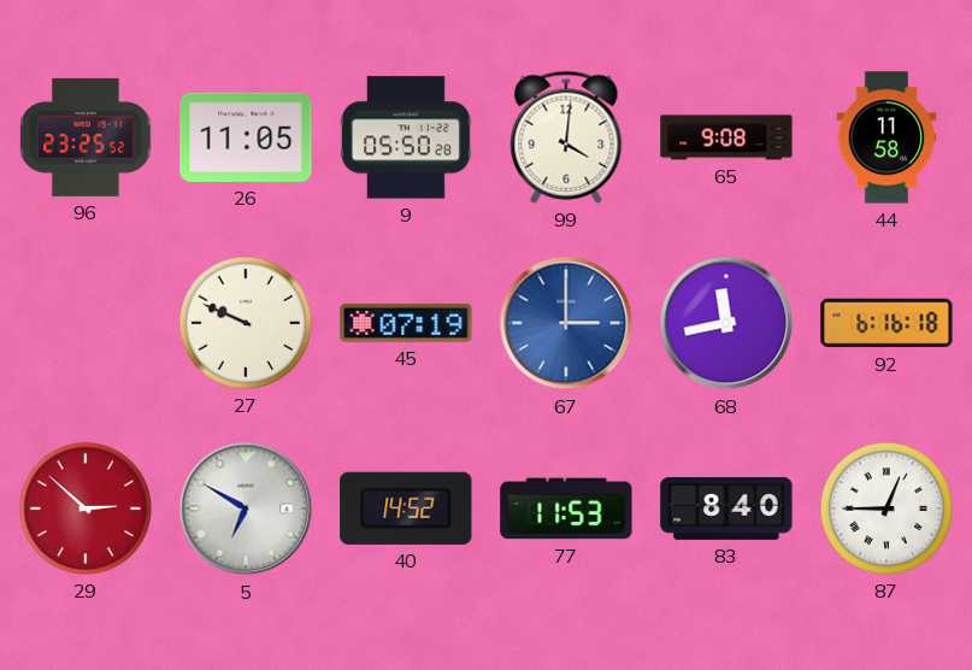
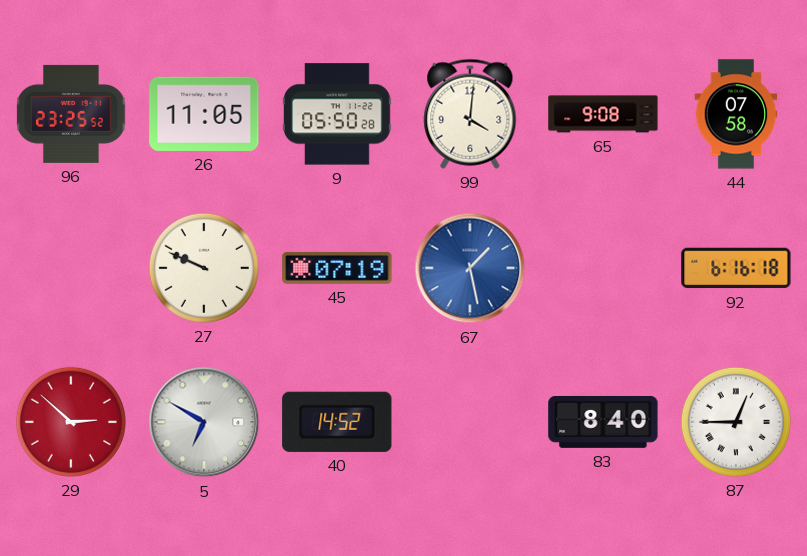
44: 11:58 -> 07:58 (736, 114)
67: 3:00 -> 1:28 (470, 268)
68: 11:43 -> none (726, 323)
77: 11:53 -> none (566, 509)
